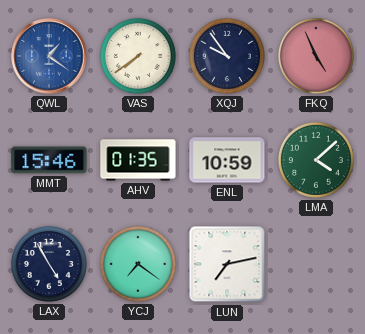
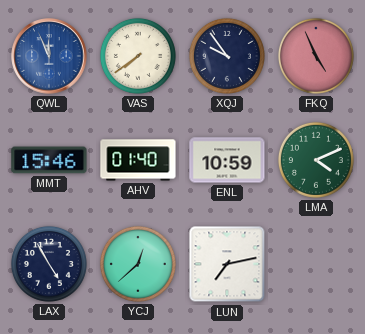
QWL: 1:21 -> 11:56 (49, 56)
AHV: 01:35 -> 01:40 (138, 160)
LMA: 4:08 -> 4:11 (316, 160)
YCJ: 7:21 -> 12:38 (138, 264)
